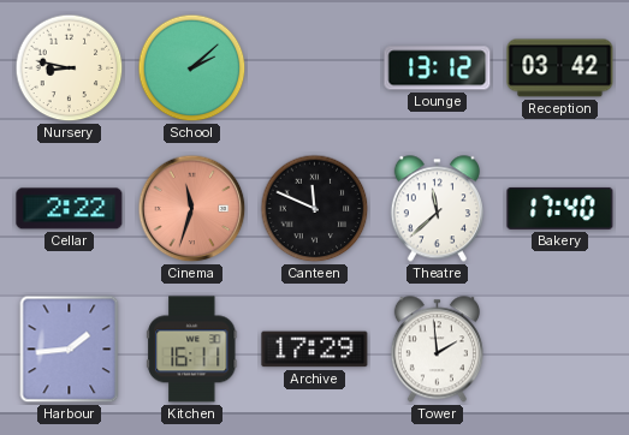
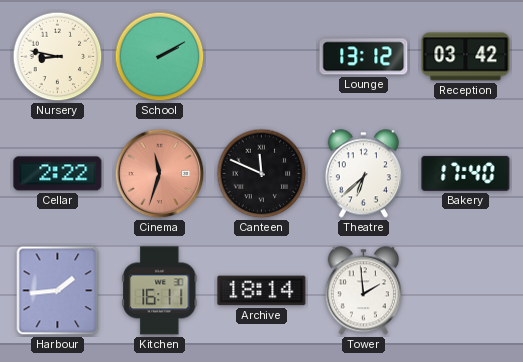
School: 2:08 -> 2:10 (160, 57)
Theatre: 11:38 -> 6:38 (363, 174)
Archive: 17:29 -> 18:14 (262, 291)
